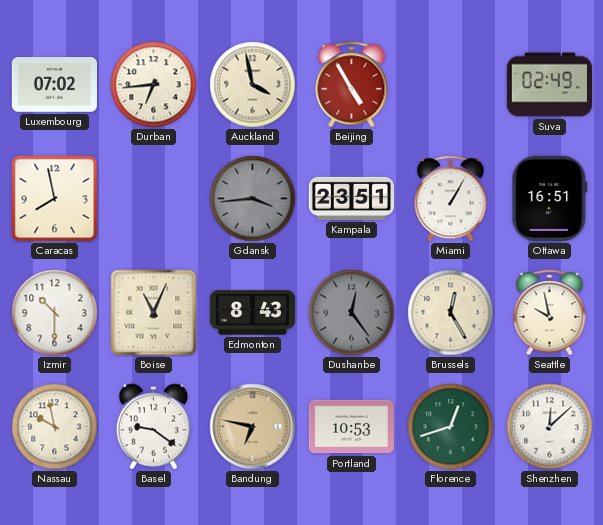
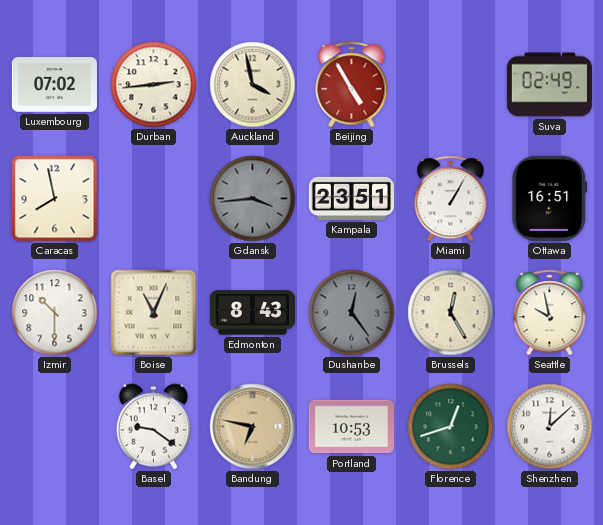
Durban: 6:44 -> 2:44 (154, 85)
Nassau: 9:58 -> none (55, 427)
